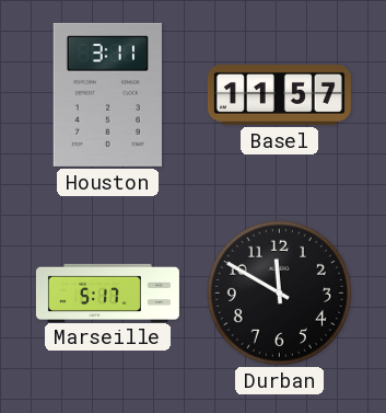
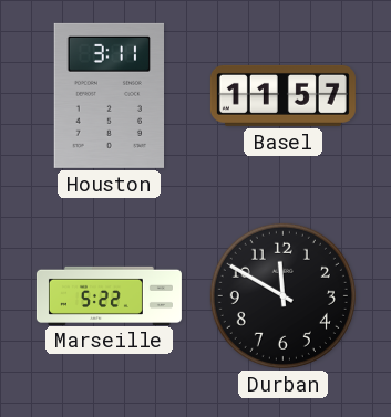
Marseille: 5:17 -> 5:22 (109, 295)
